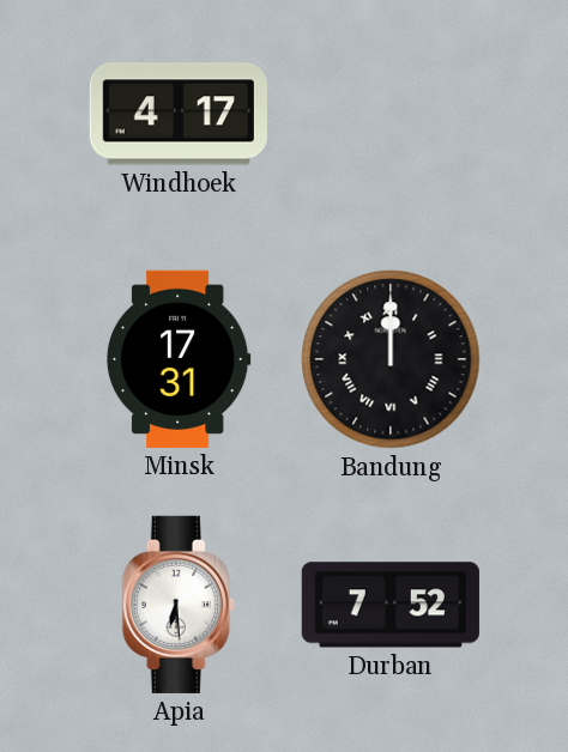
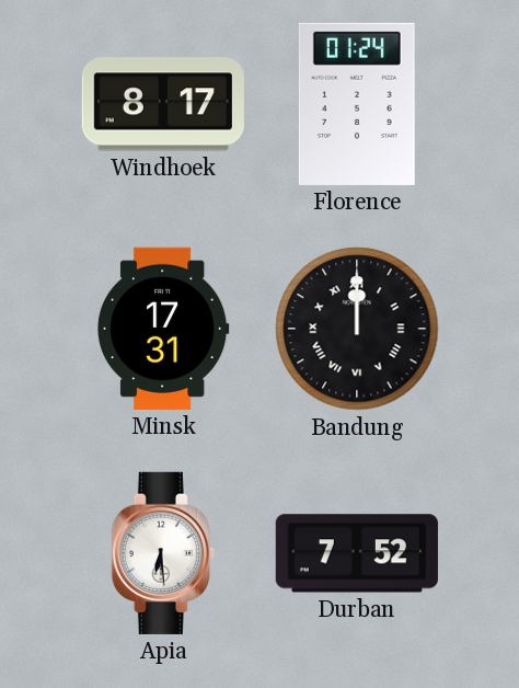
Windhoek: 4:17 -> 8:17 (163, 104)
Florence: none -> 01:24 (357, 104)
